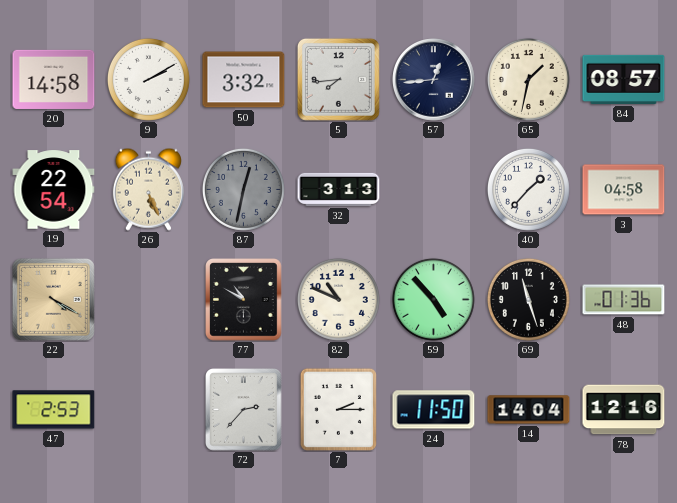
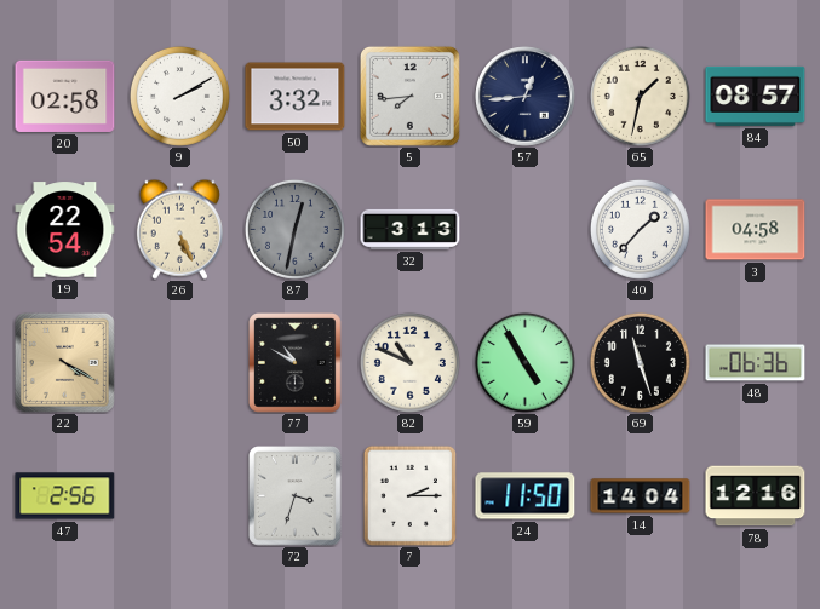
20: 14:58 -> 02:58 (65, 96)
59: 4:53 -> 4:55 (524, 362)
48: 01:36 -> 06:36 (756, 363)
47: 2:53 -> 2:56 (65, 496)
72: 2:37 -> 3:33 (296, 496)
